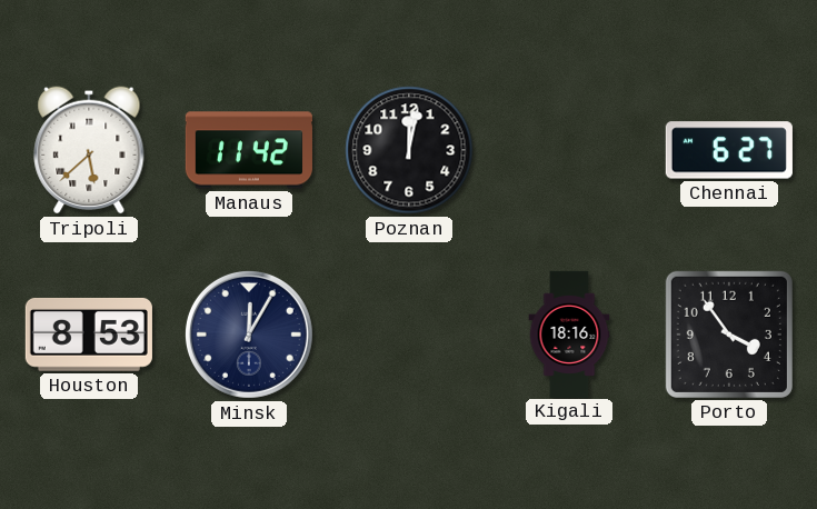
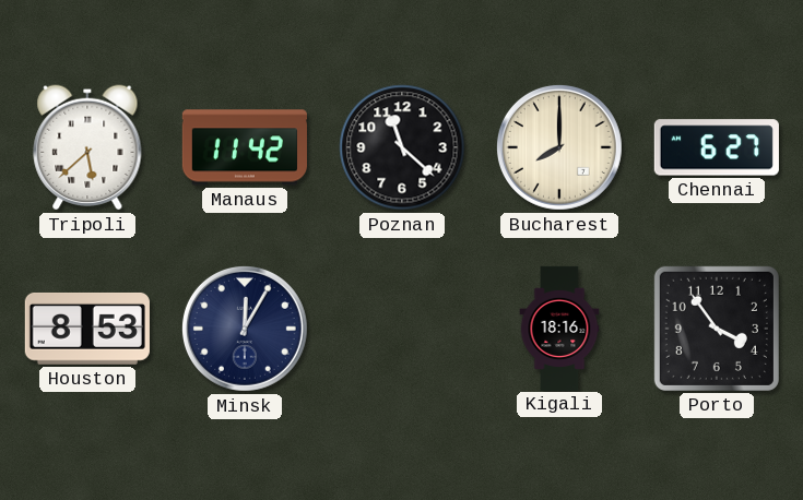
Poznan: 12:02 -> 11:22 (402, 147)
Bucharest: none -> 8:00 (559, 147)
